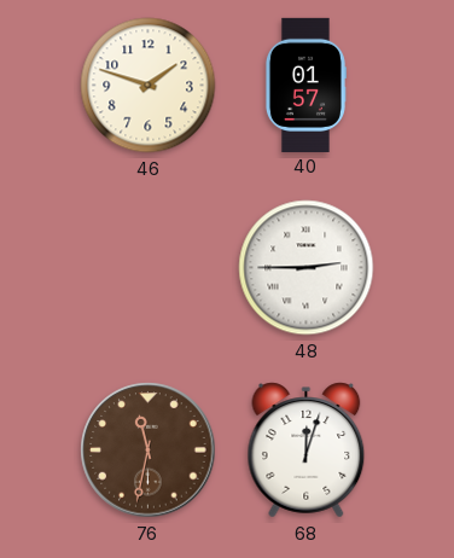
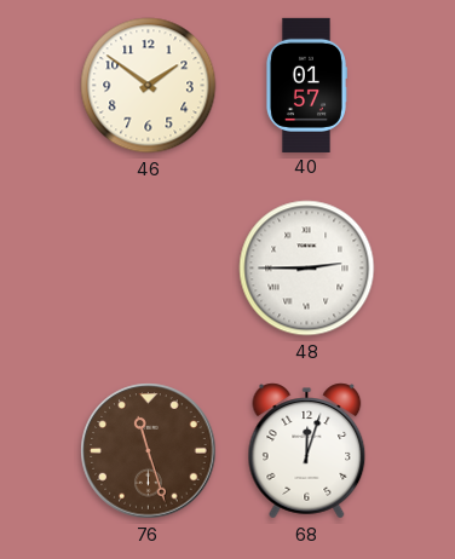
46: 1:48 -> 1:51 (149, 86)
76: 11:32 -> 11:27 (149, 451)
